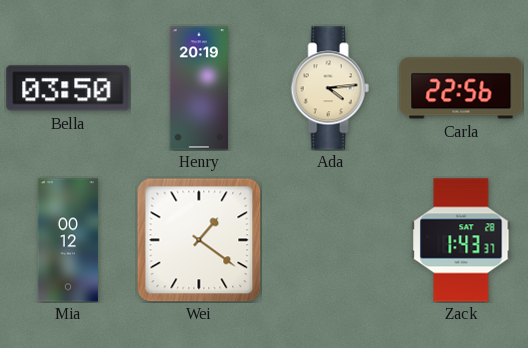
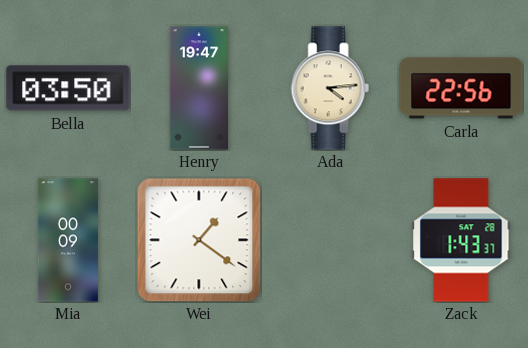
Henry: 20:19 -> 19:47 (198, 88)
Mia: 00:12 -> 00:09 (68, 240)
